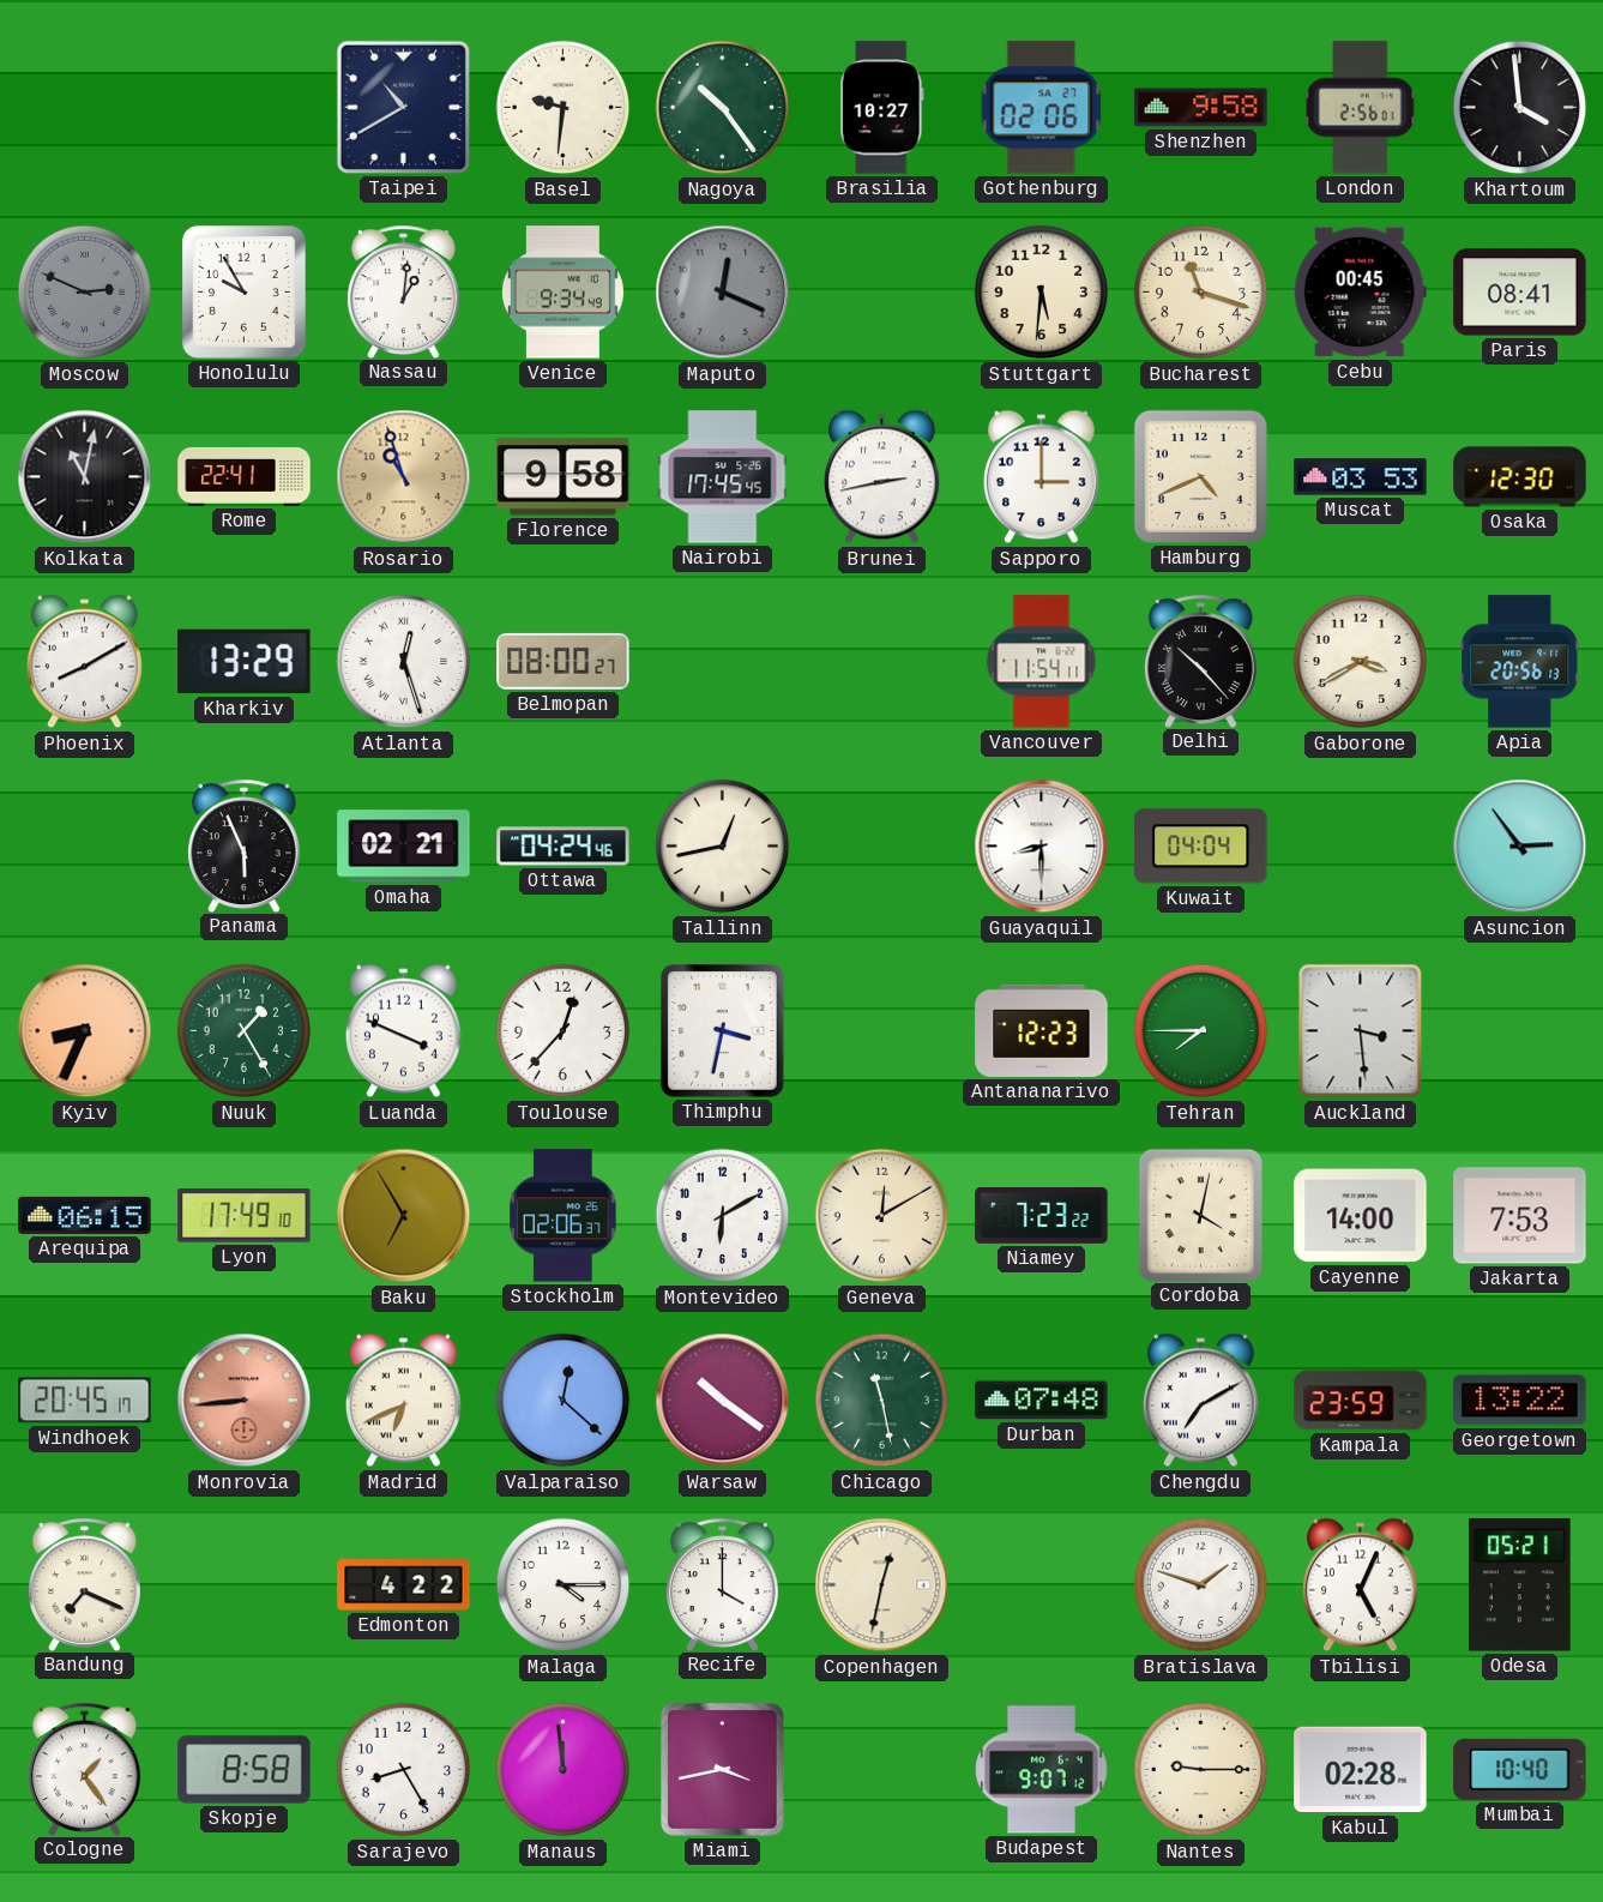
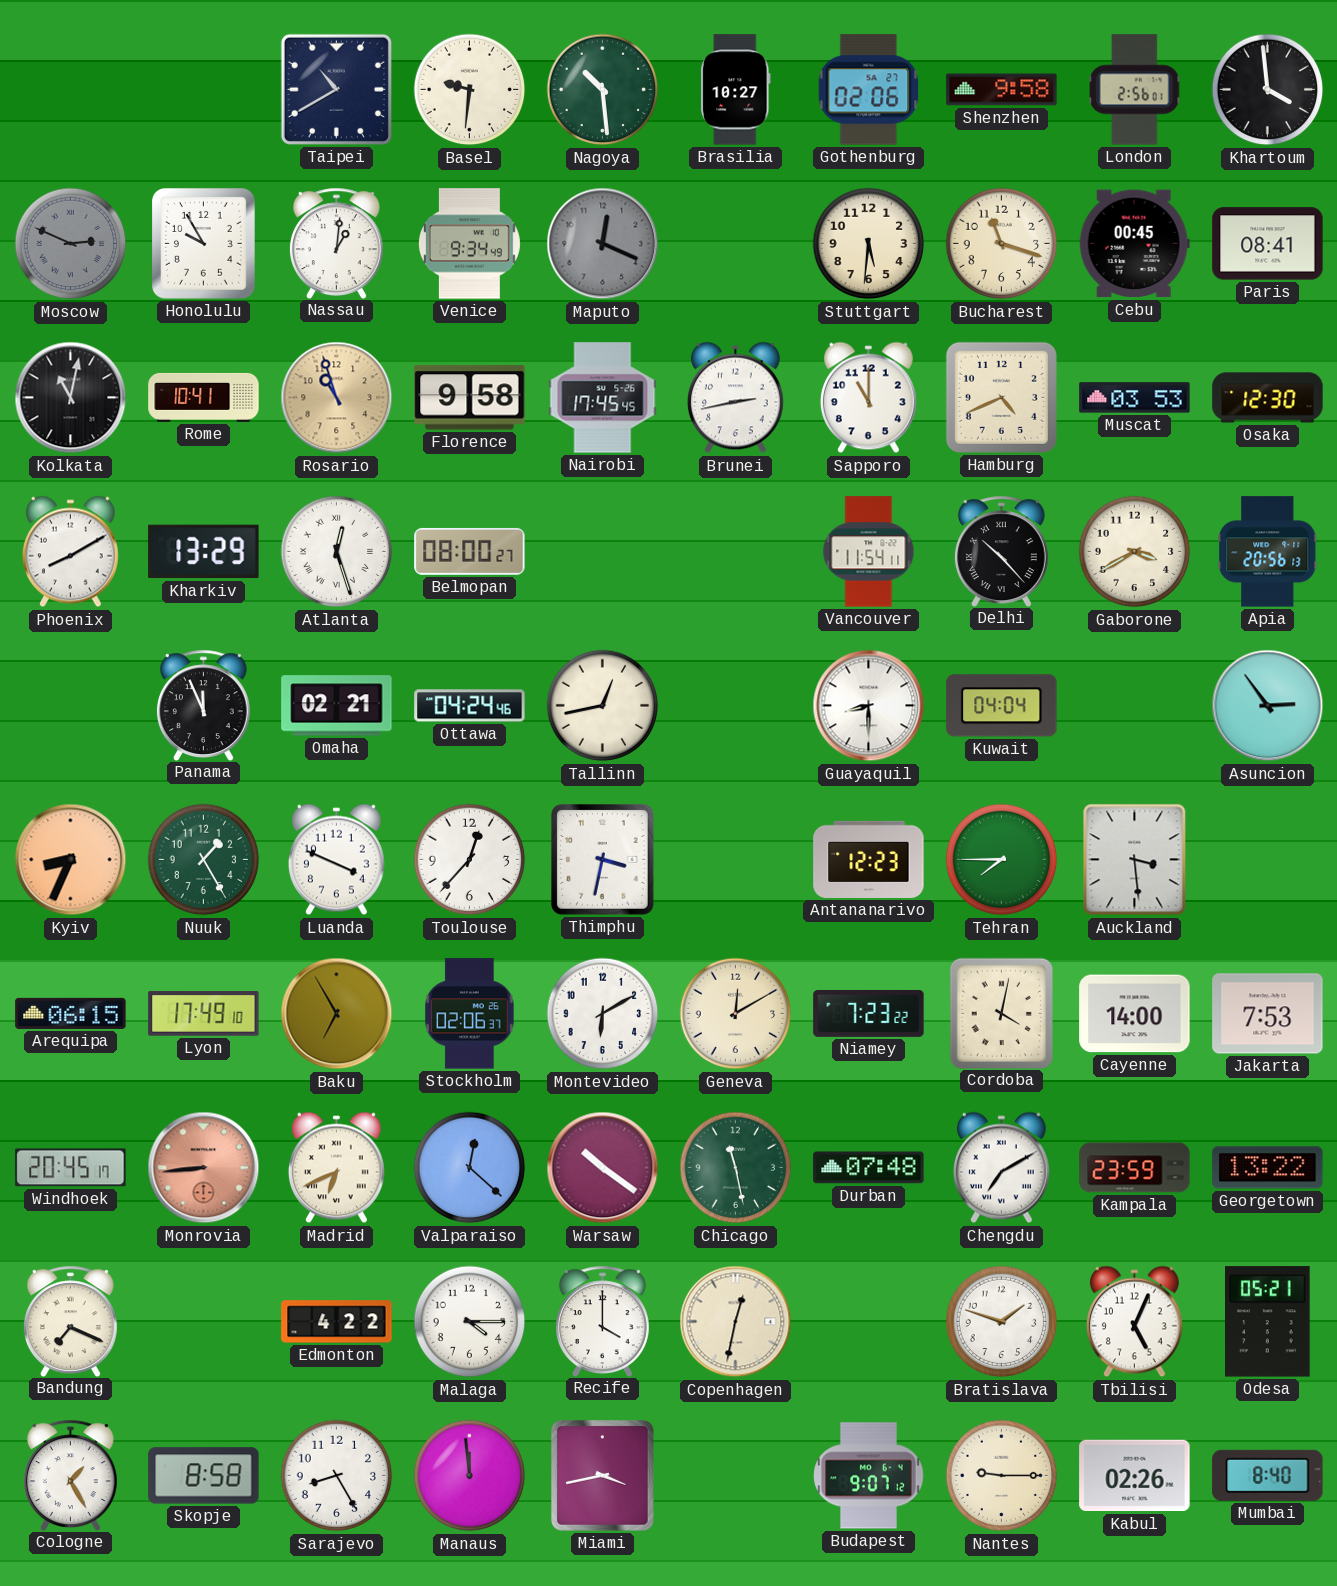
Nagoya: 10:24 -> 10:29 (603, 90)
Rome: 22:41 -> 10:41 (204, 397)
Sapporo: 3:00 -> 11:00 (868, 398)
Panama: 5:56 -> 11:56 (203, 705)
Cologne: 1:24 -> 1:25 (70, 1475)
Kabul: 02:28 -> 02:26 (1135, 1476)
Mumbai: 10:40 -> 8:40 (1268, 1475)
